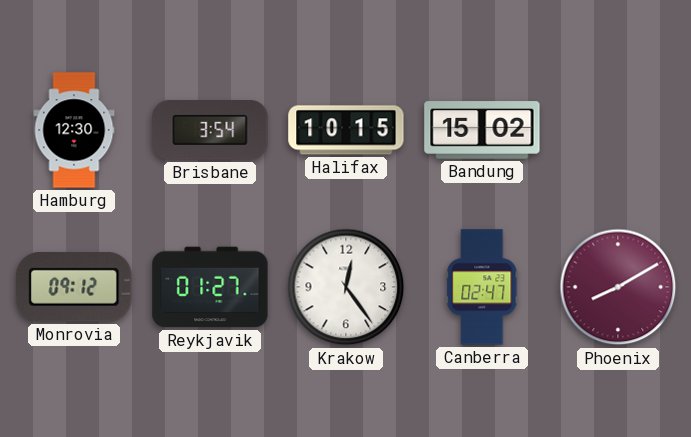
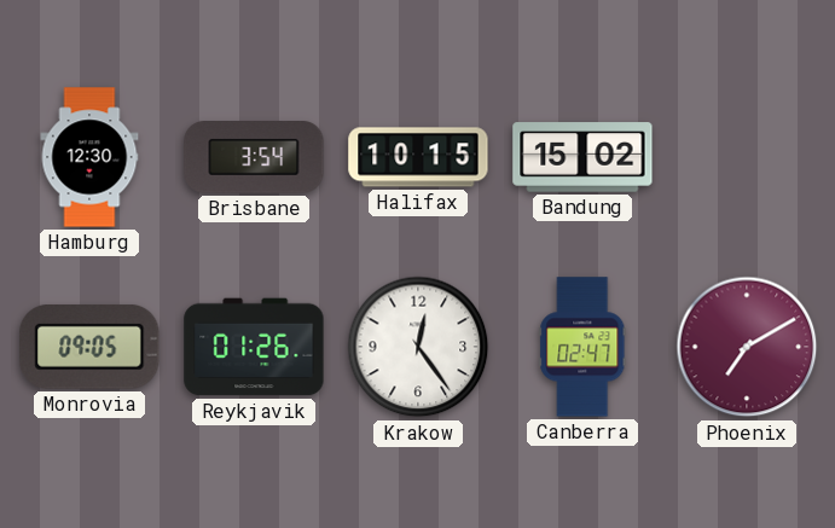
Monrovia: 09:12 -> 09:05 (89, 347)
Reykjavik: 01:27 -> 01:26 (254, 347)
Phoenix: 8:10 -> 7:10 (747, 347)
